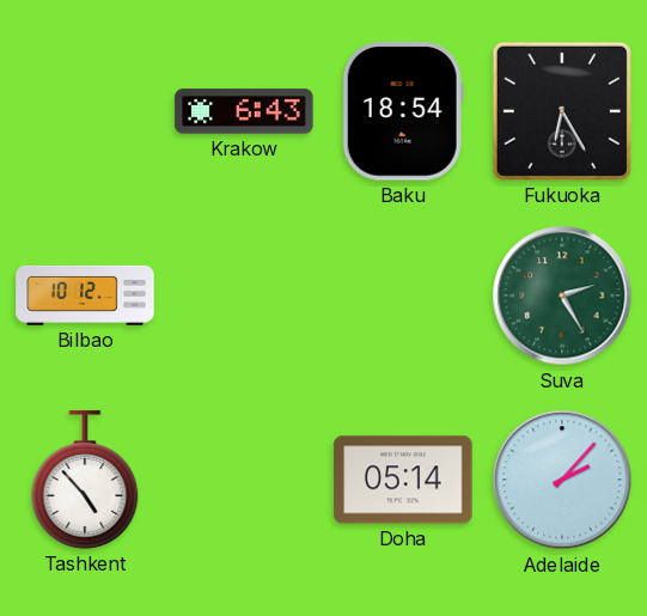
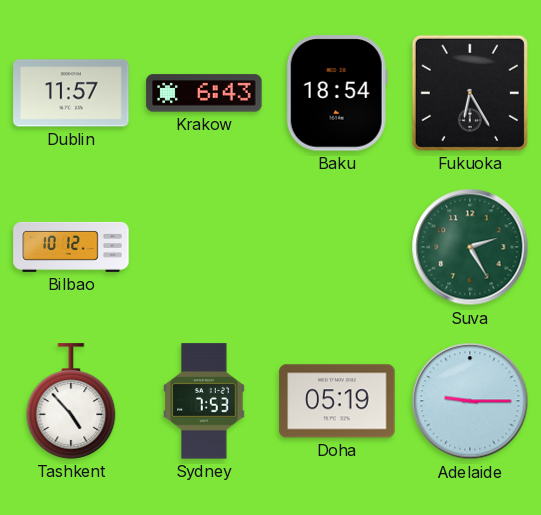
Dublin: none -> 11:57 (71, 93)
Sydney: none -> 7:53 (204, 401)
Doha: 05:14 -> 05:19 (337, 401)
Adelaide: 2:07 -> 9:15 (470, 401)
